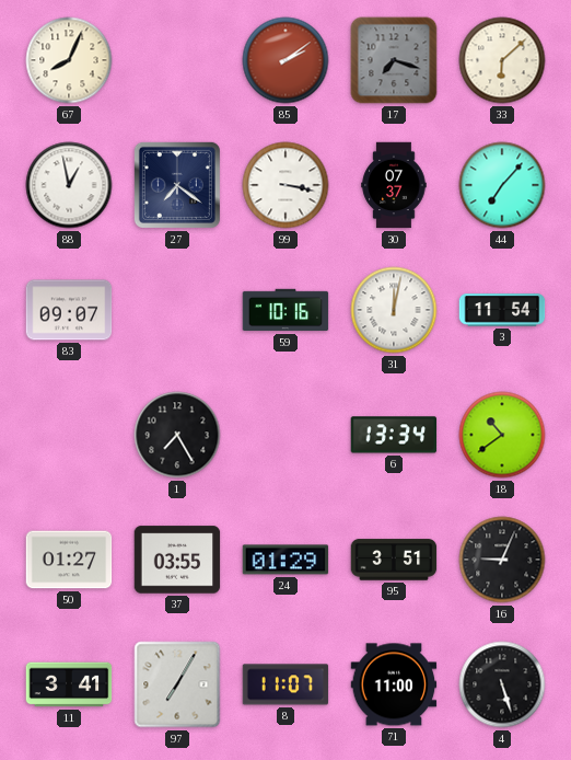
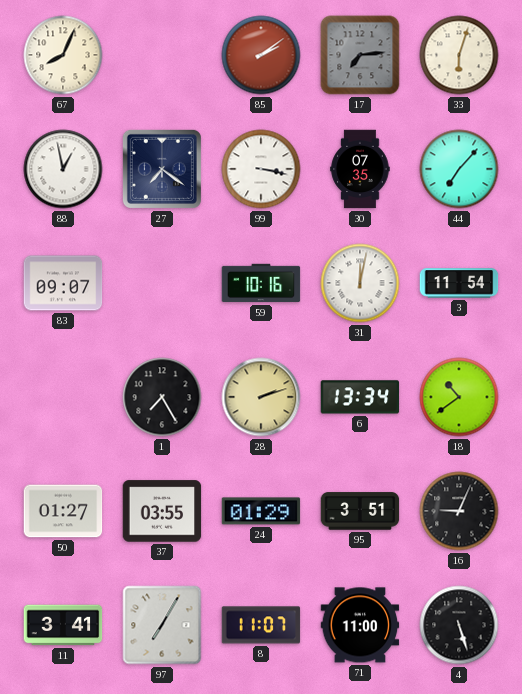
17: 7:18 -> 7:14 (360, 55)
33: 6:08 -> 6:03 (459, 55)
30: 07:37 -> 07:35 (360, 169)
28: none -> 2:12 (261, 397)
